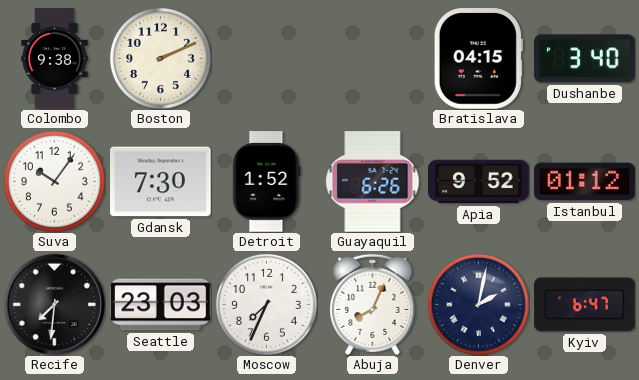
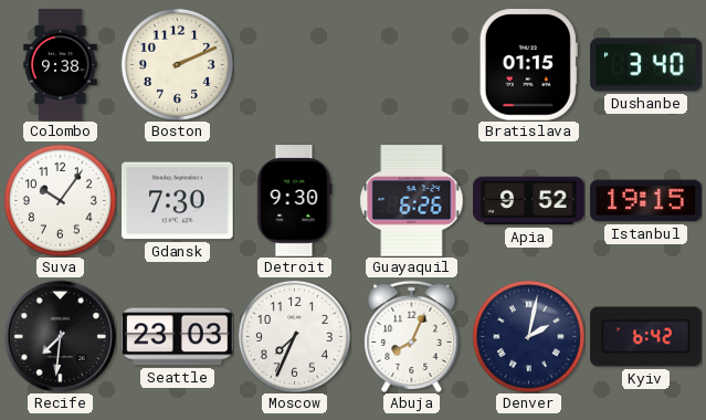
Bratislava: 04:15 -> 01:15 (528, 65)
Detroit: 1:52 -> 9:30 (295, 201)
Istanbul: 01:12 -> 19:15 (646, 201)
Kyiv: 6:47 -> 6:42 (646, 337)
